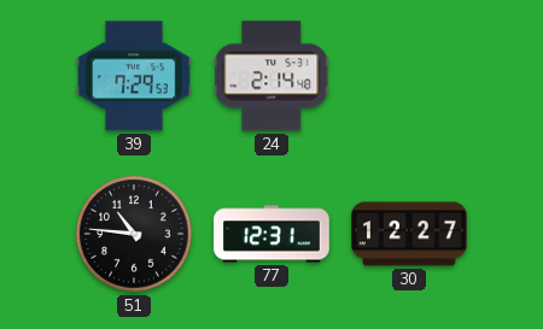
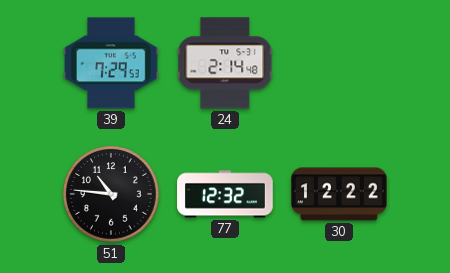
77: 12:31 -> 12:32 (225, 194)
30: 12:27 -> 12:22 (339, 194)
